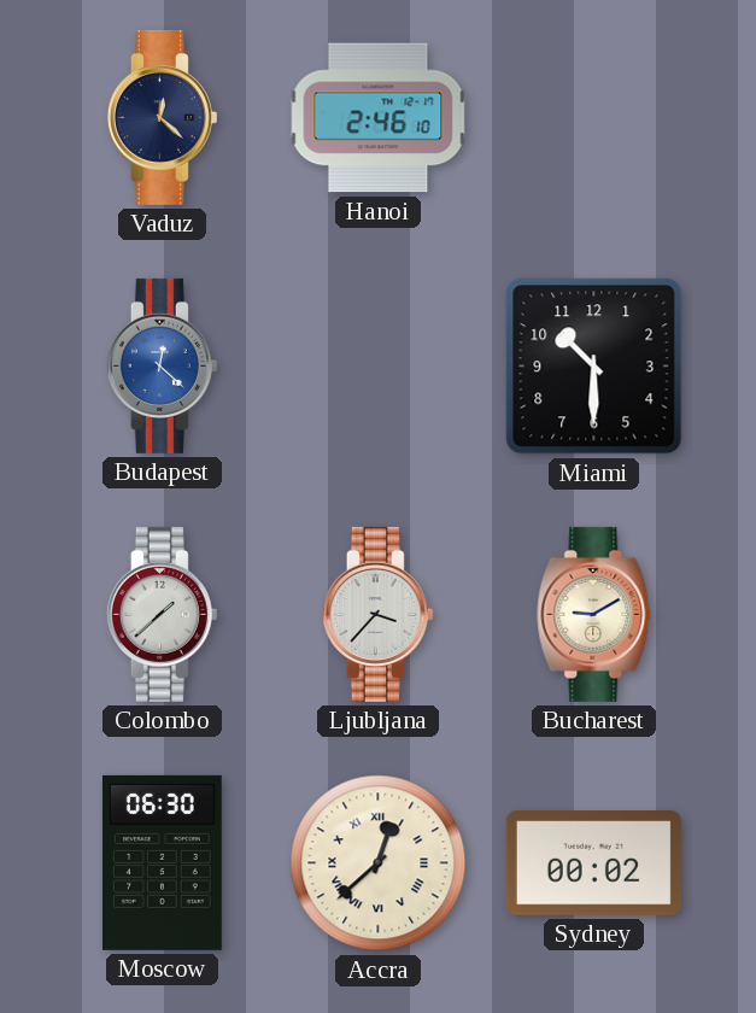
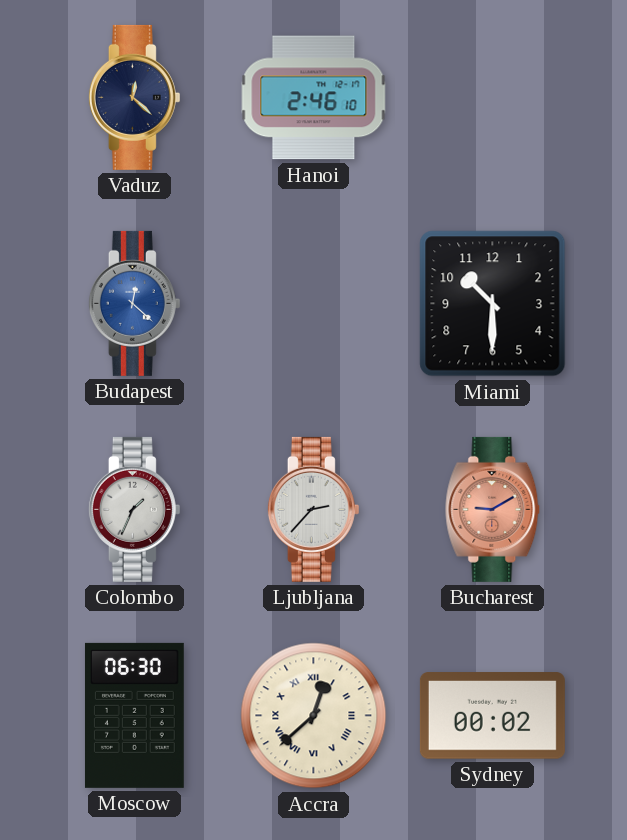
Colombo: 1:38 -> 1:34 (134, 509)
Ljubljana: 3:37 -> 2:37 (313, 509)
Bucharest dial: cream -> salmon (493, 509)
